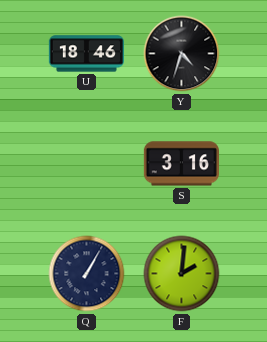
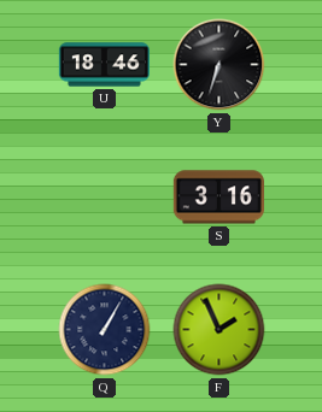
Y: 4:33 -> 6:33 (219, 65)
F: 2:01 -> 1:56 (219, 330)
